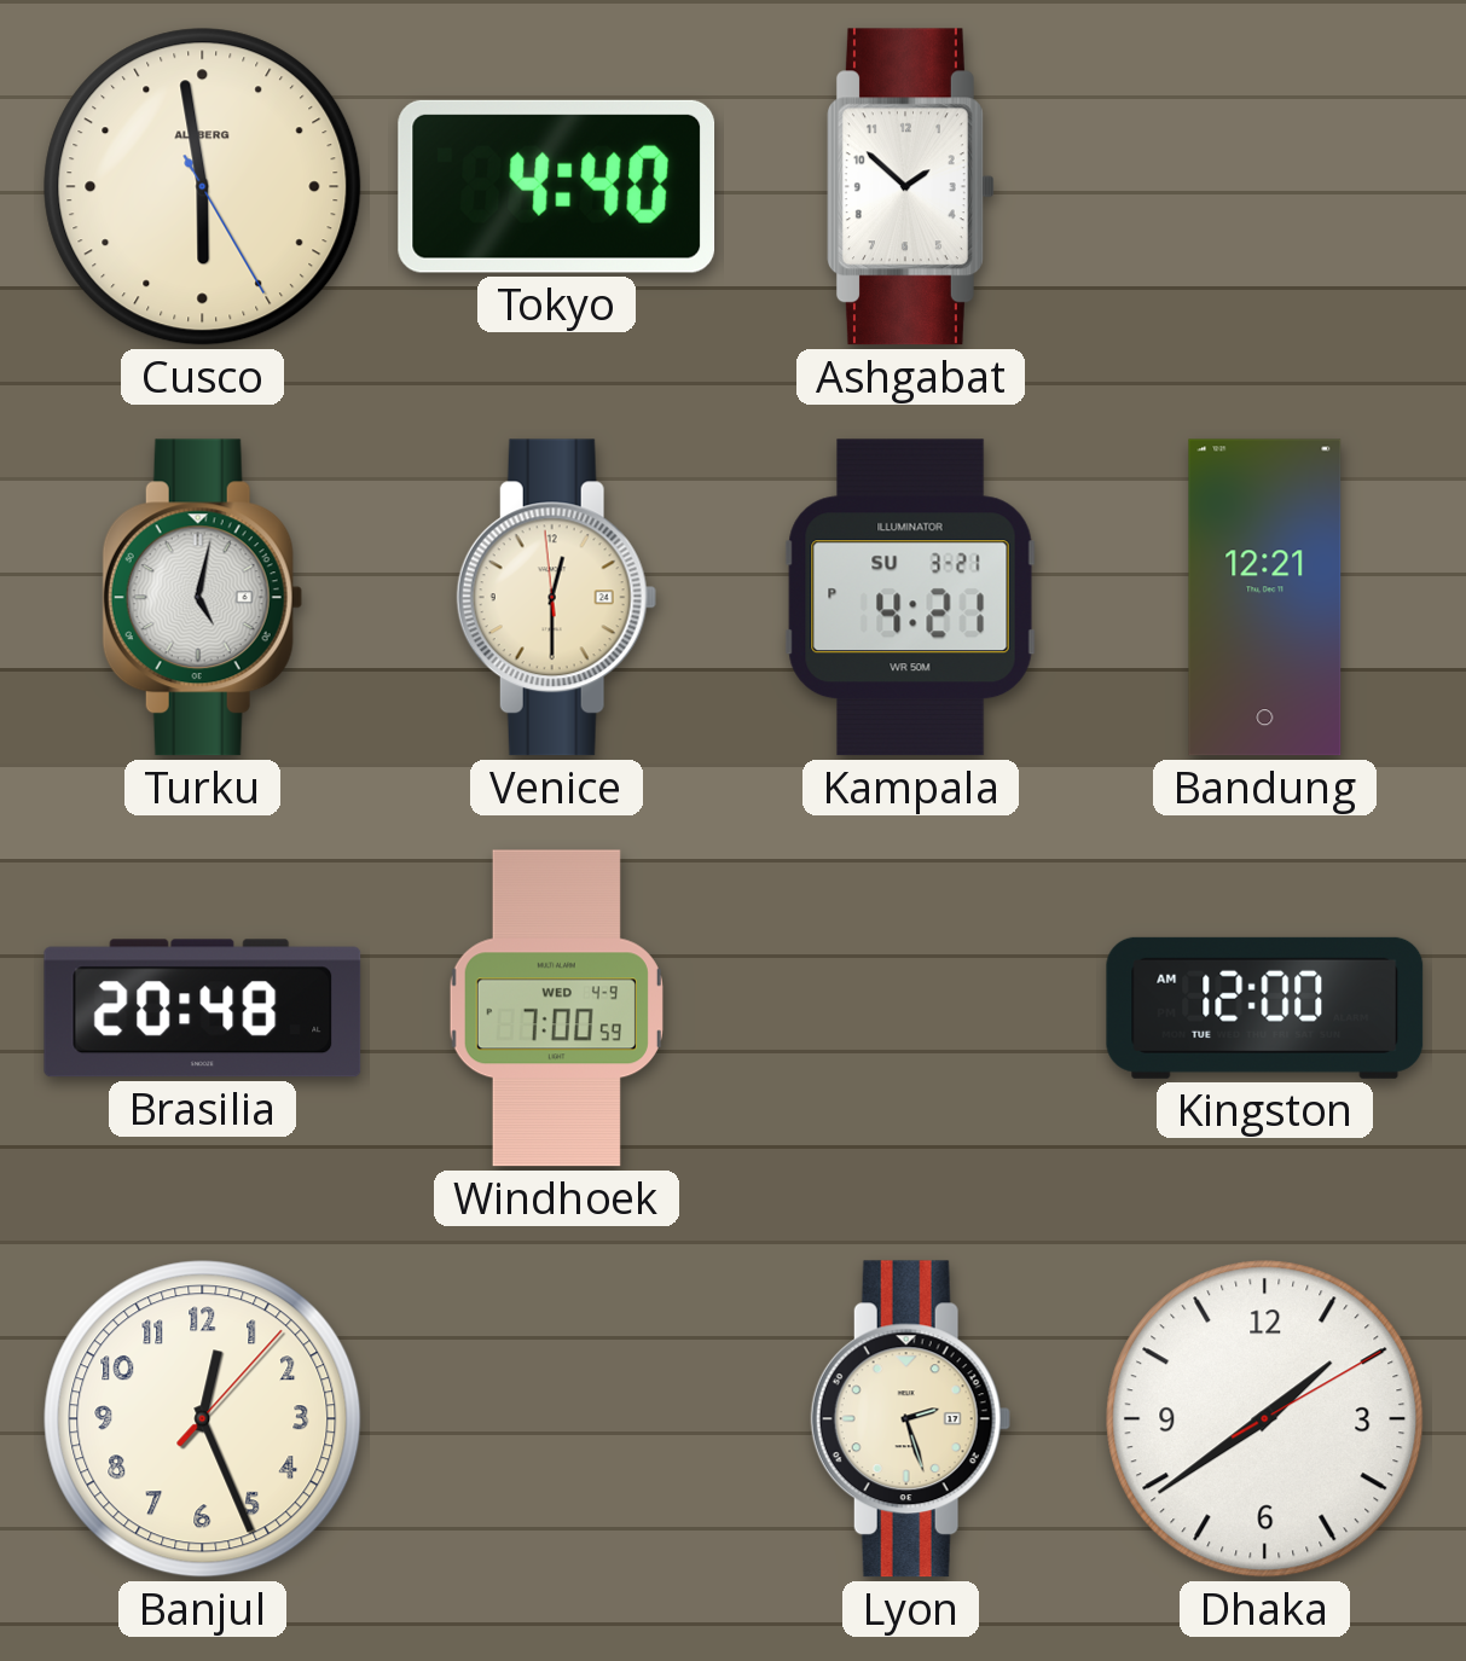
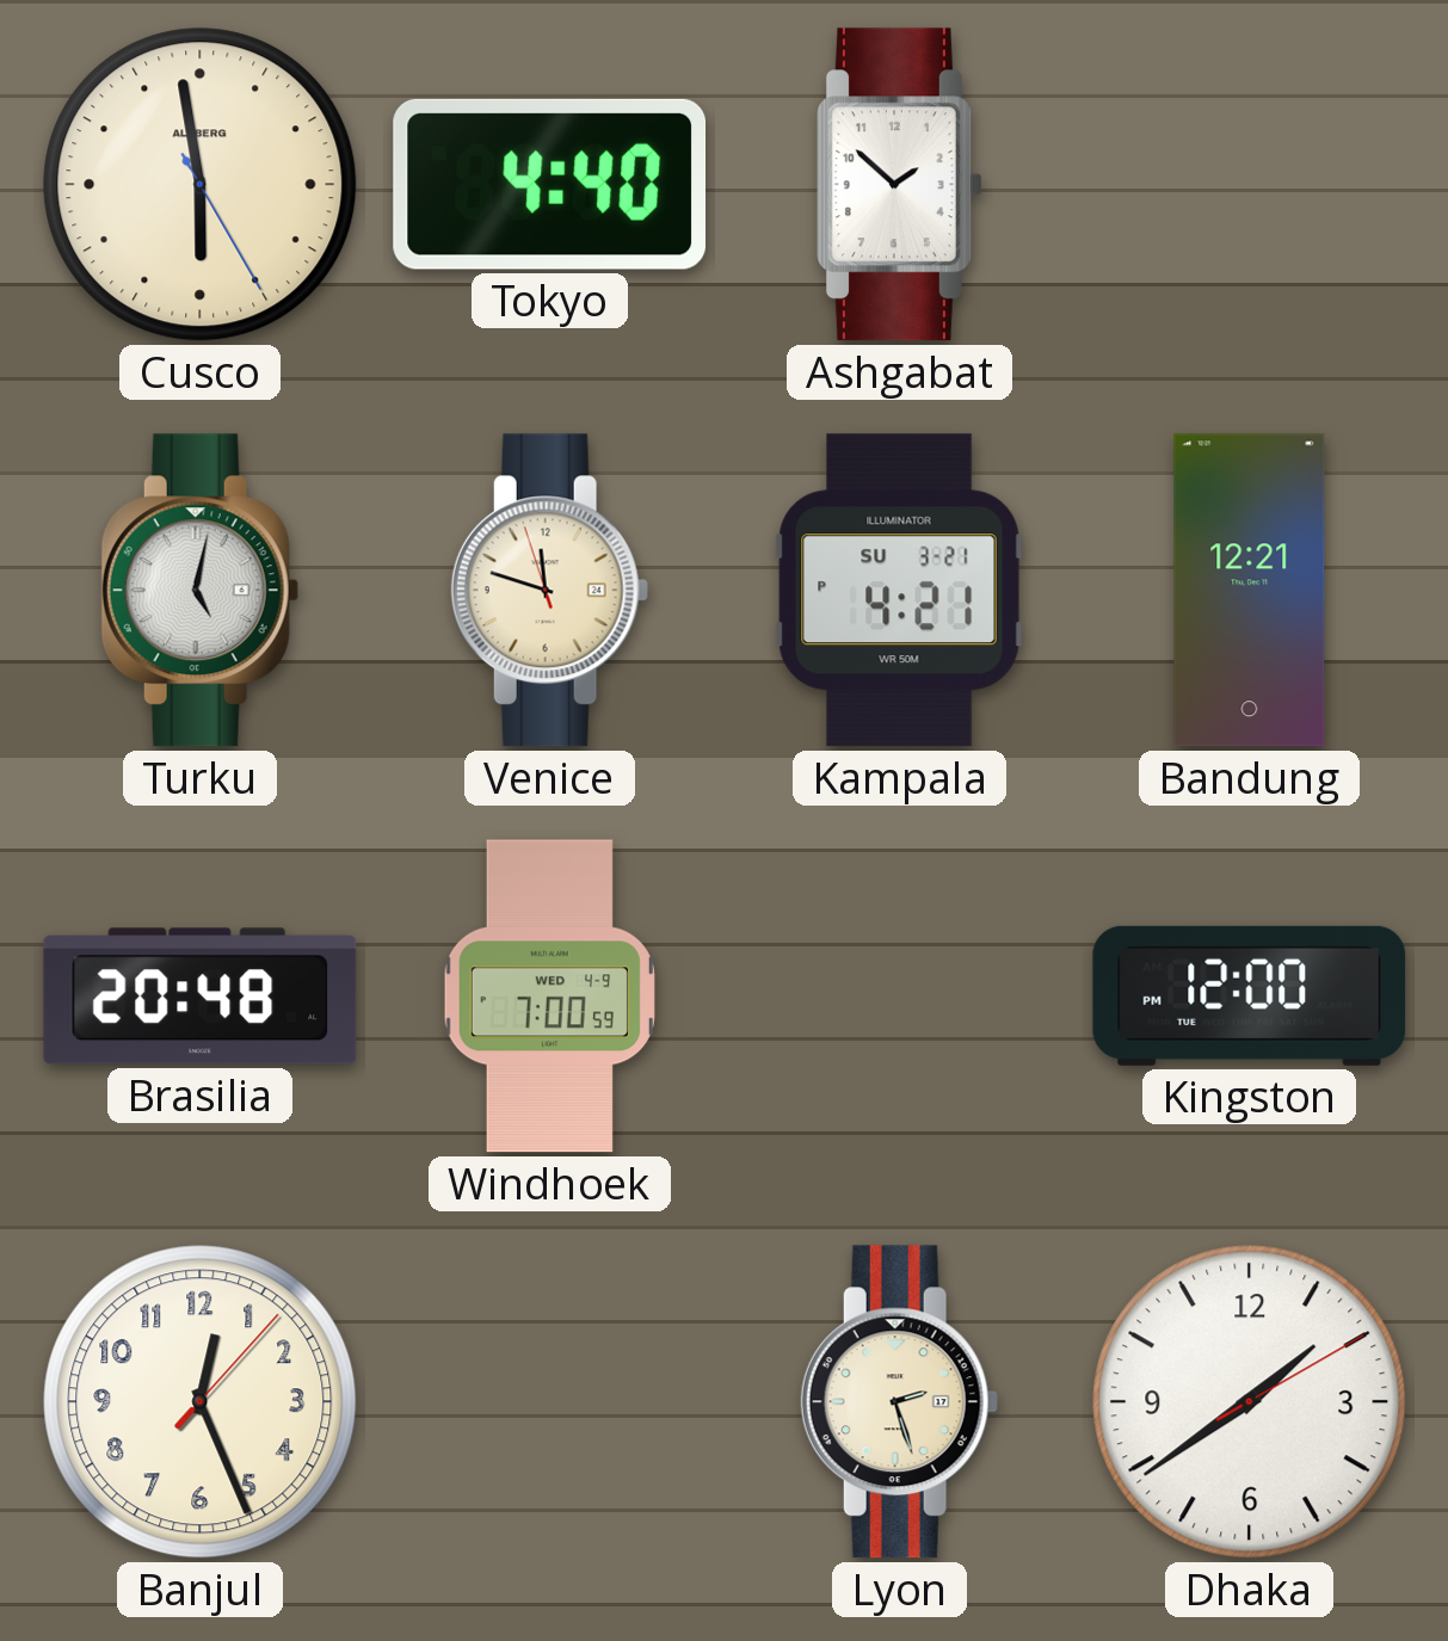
Venice: 12:29 -> 11:47 (549, 591)
Kingston: 12:00 AM -> 12:00 PM (1250, 995)
